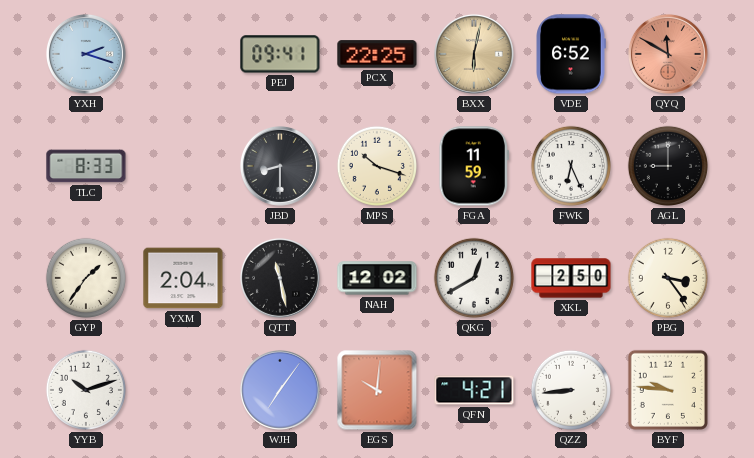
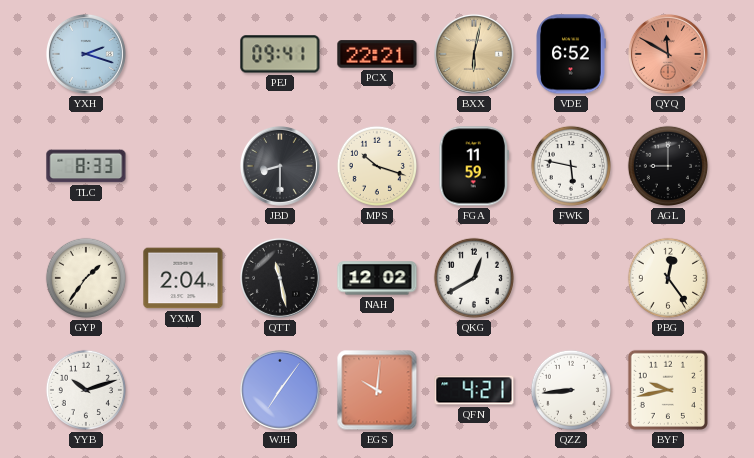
PCX: 22:25 -> 22:21 (377, 54)
FWK: 6:26 -> 5:47 (571, 166)
XKL: 2:50 -> none (571, 278)
PBG: 3:24 -> 12:24 (668, 278)
BYF: 9:46 -> 9:43 (668, 390)
